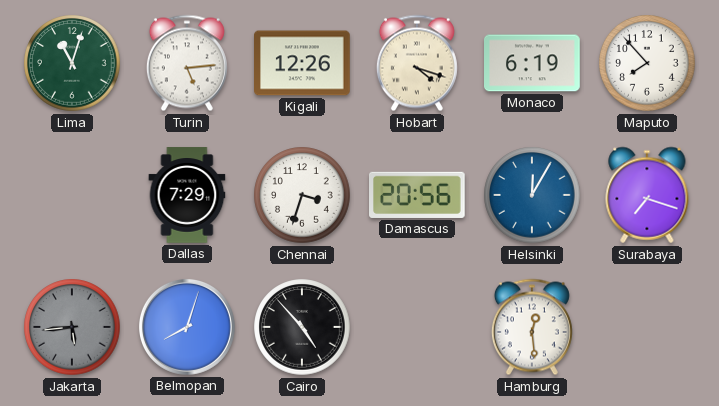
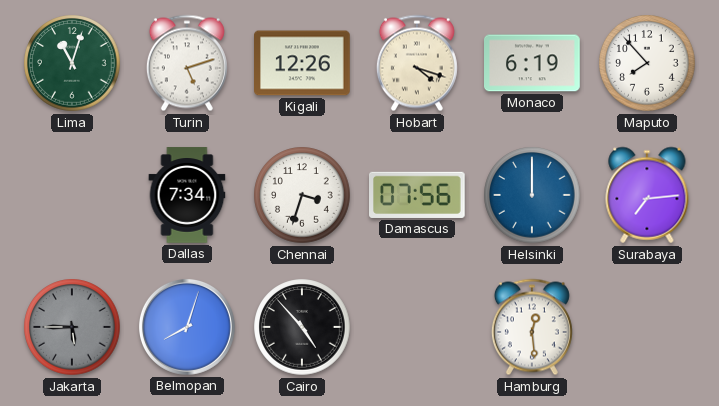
Turin: 5:14 -> 5:12 (187, 63)
Dallas: 7:29 -> 7:34 (187, 195)
Damascus: 20:56 -> 07:56 (418, 195)
Helsinki: 12:05 -> 12:00 (532, 195)
Surabaya: 7:18 -> 7:14 (647, 195)
Jakarta: 5:44 -> 5:45 (72, 327)
